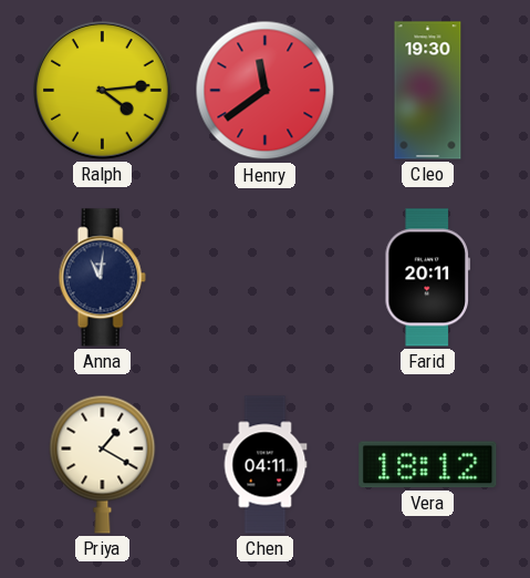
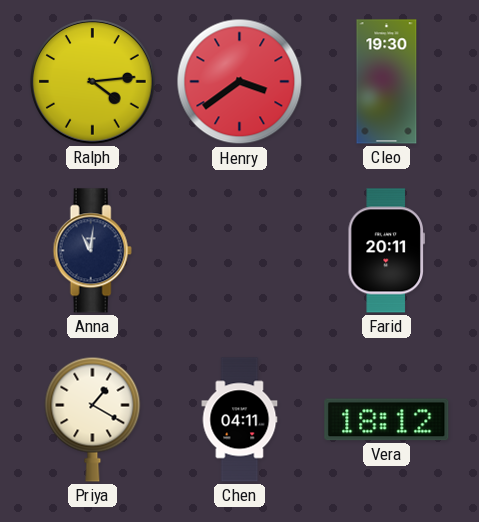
Henry: 11:39 -> 3:39 (240, 82)
